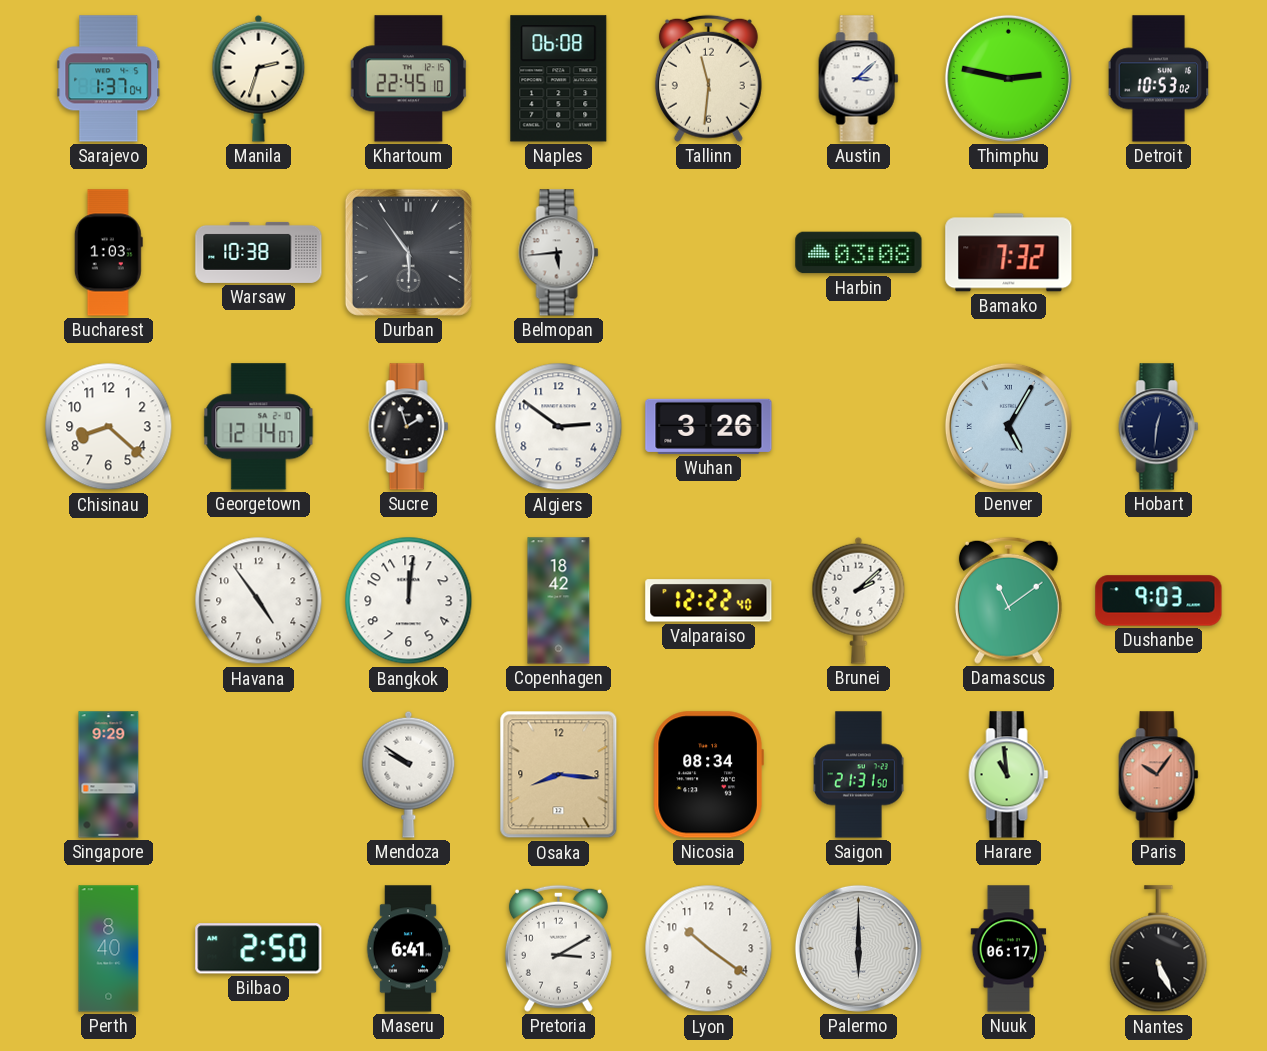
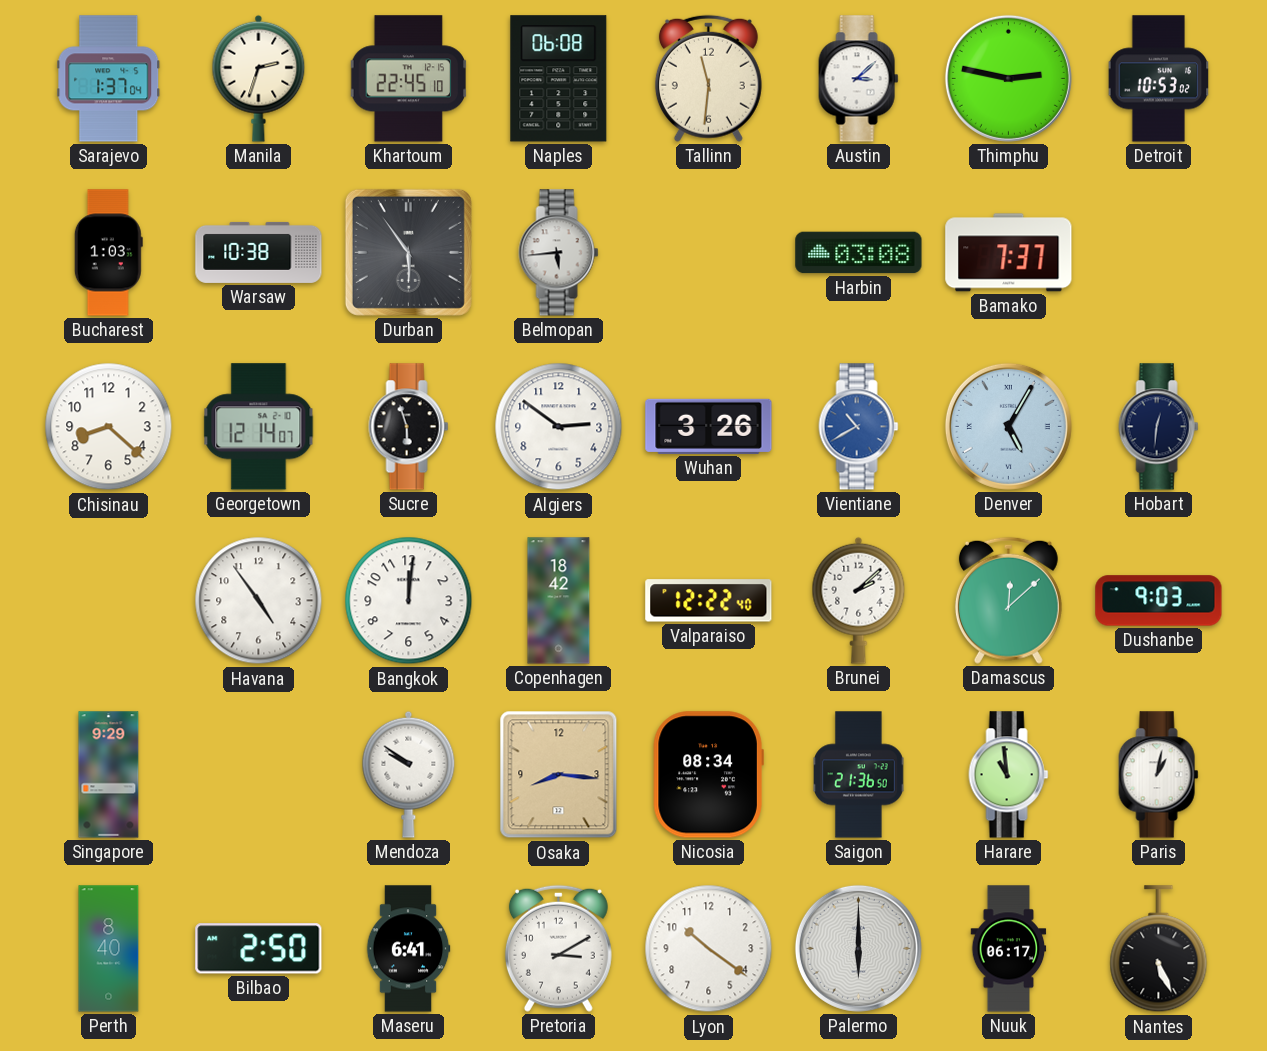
Bamako: 7:32 -> 7:37 (1009, 253)
Sucre: 1:57 -> 5:57 (409, 427)
Vientiane: none -> 10:40 (859, 427)
Damascus: 11:09 -> 12:08 (1008, 600)
Saigon: 21:31 -> 21:36 (859, 775)
Paris: 10:06 -> 1:02 (1159, 775)
Paris dial: salmon -> white (1159, 775)
